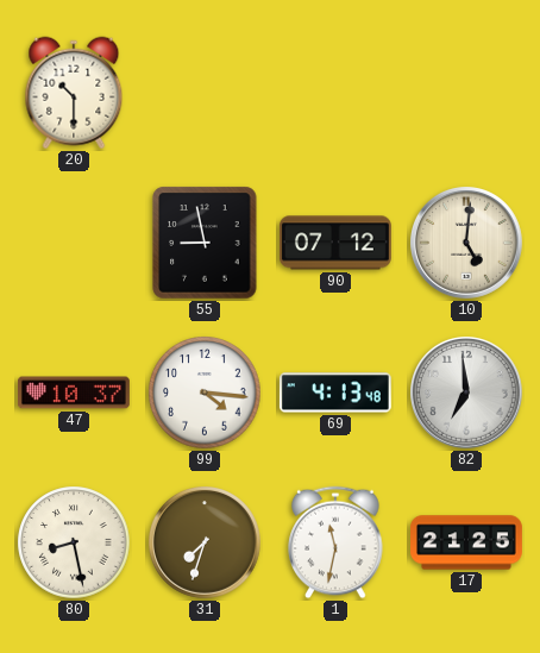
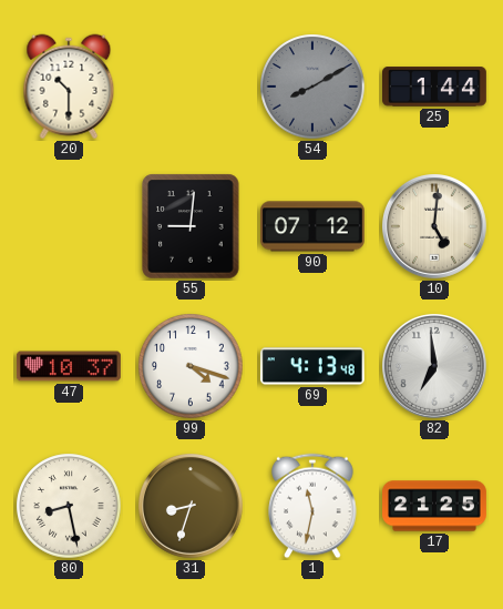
54: none -> 8:10 (312, 87)
25: none -> 1:44 (435, 87)
55: 8:58 -> 9:01 (191, 226)
99: 4:16 -> 4:18 (191, 366)
31: 7:33 -> 8:33 (192, 507)
